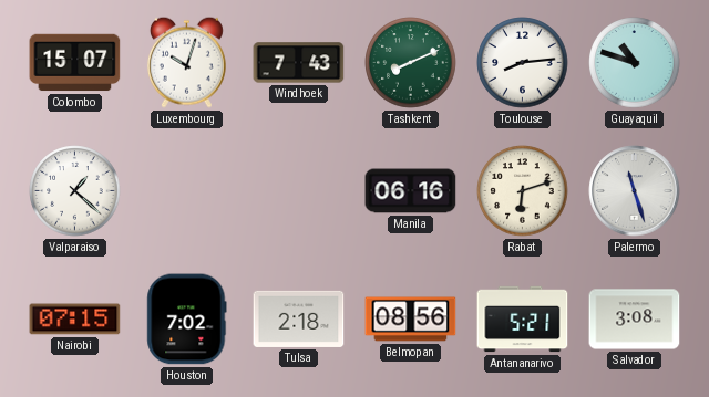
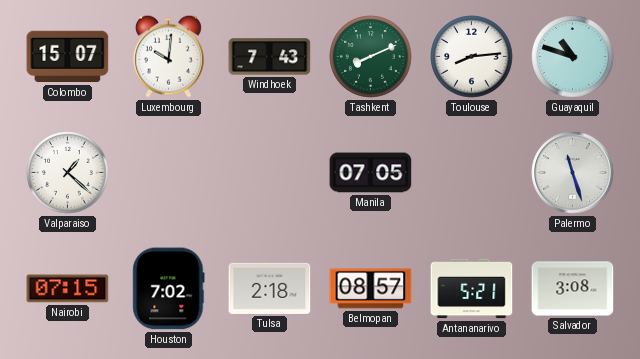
Luxembourg: 10:03 -> 10:01 (168, 56)
Manila: 06:16 -> 07:05 (371, 173)
Rabat: 6:12 -> none (523, 191)
Belmopan: 08:56 -> 08:57 (371, 289)
